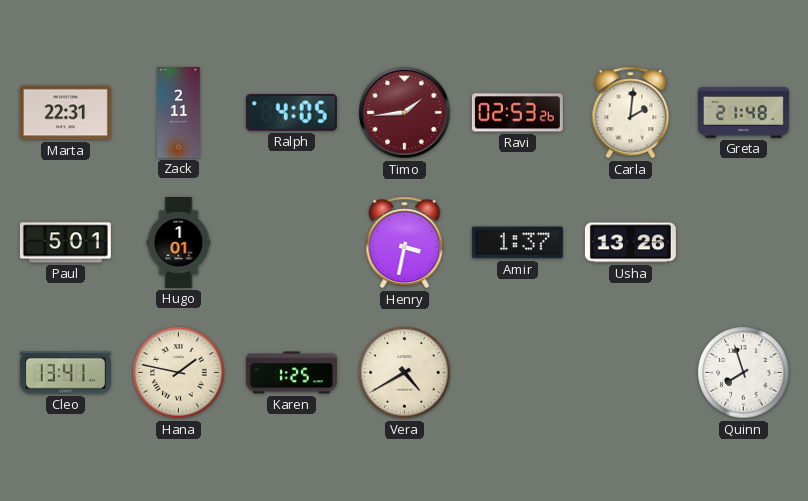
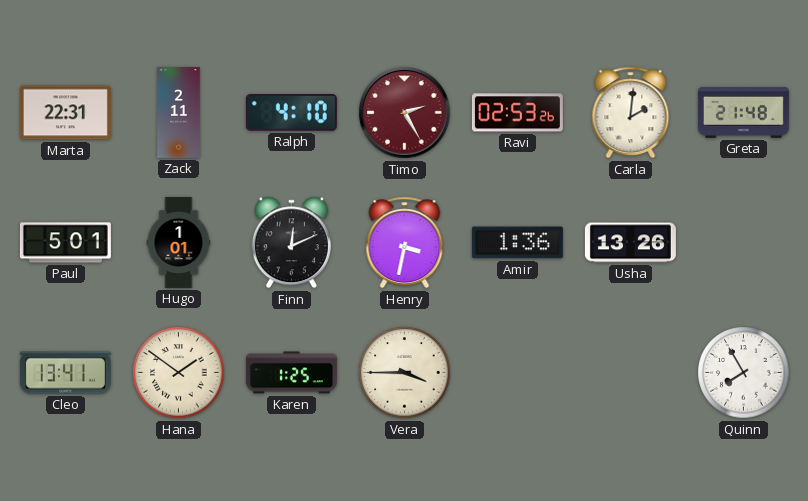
Ralph: 4:05 -> 4:10 (291, 113)
Timo: 1:44 -> 2:25 (405, 113)
Finn: none -> 12:11 (291, 243)
Amir: 1:37 -> 1:36 (517, 243)
Hana: 1:47 -> 1:51 (179, 373)
Vera: 4:40 -> 3:45 (405, 373)
Quinn: 7:57 -> 7:55 (744, 373)
